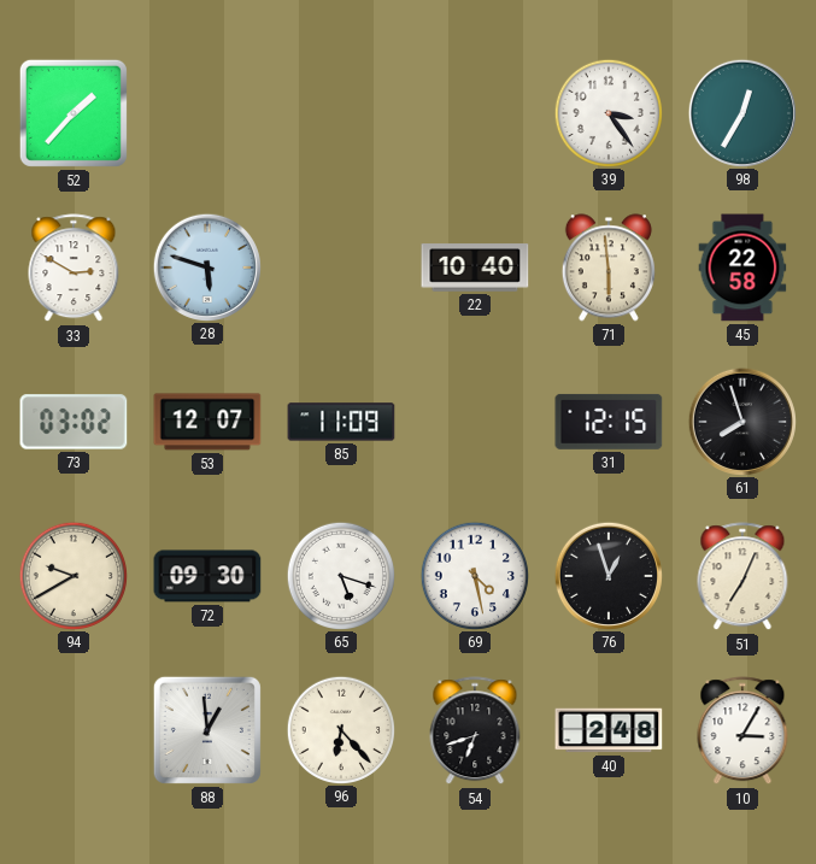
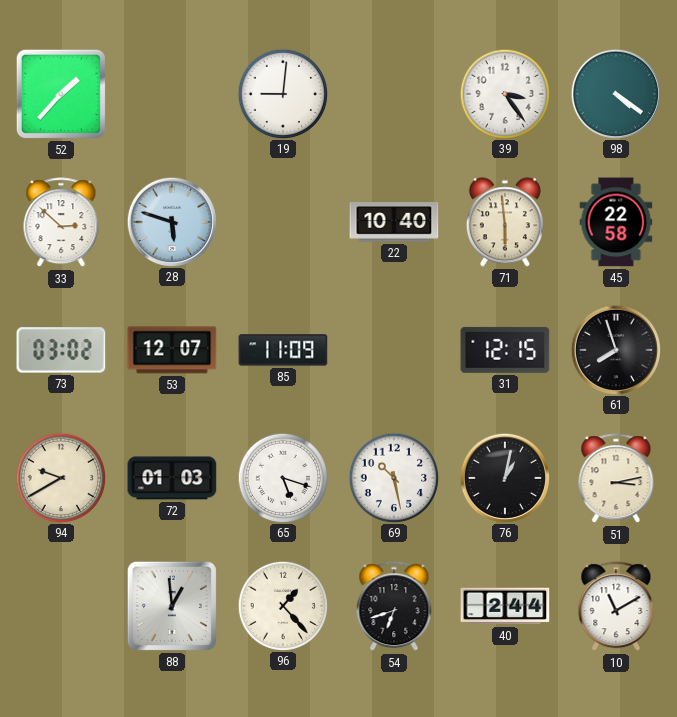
19: none -> 9:01 (282, 93)
98: 12:35 -> 4:21 (615, 93)
33: 2:50 -> 2:52 (61, 223)
72: 09:30 -> 01:03 (172, 478)
69: 4:28 -> 10:28 (393, 477)
76: 12:57 -> 1:02 (504, 477)
51: 7:04 -> 3:13 (616, 479)
96: 6:23 -> 1:23 (282, 605)
40: 2:48 -> 2:44 (505, 606)
10: 3:05 -> 11:10 (616, 607)
